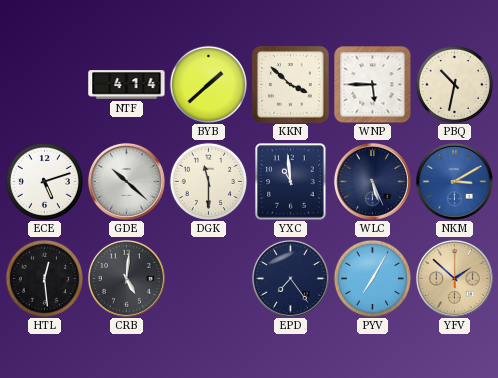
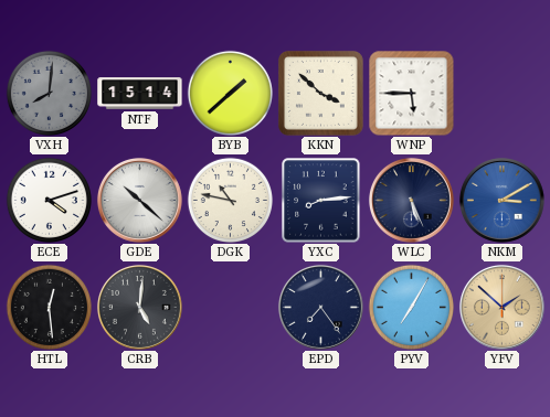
VXH: none -> 8:01 (49, 93)
NTF: 4:14 -> 15:14 (140, 94)
PBQ: 10:32 -> none (454, 84)
ECE: 5:12 -> 4:12 (49, 200)
DGK: 11:30 -> 10:47 (230, 200)
YXC: 10:59 -> 8:14 (321, 201)
